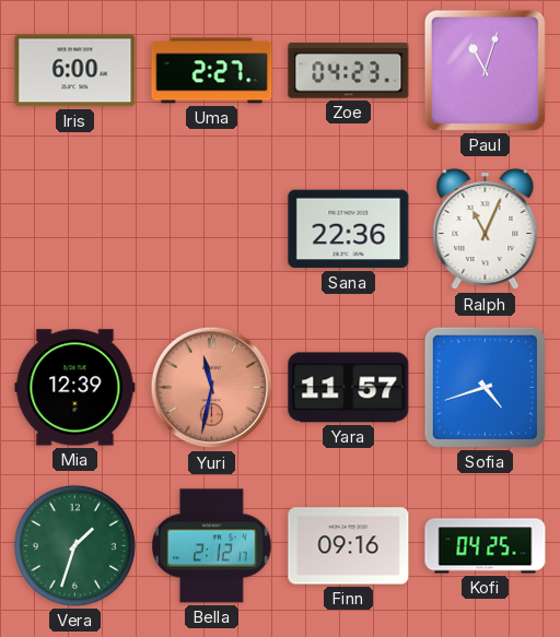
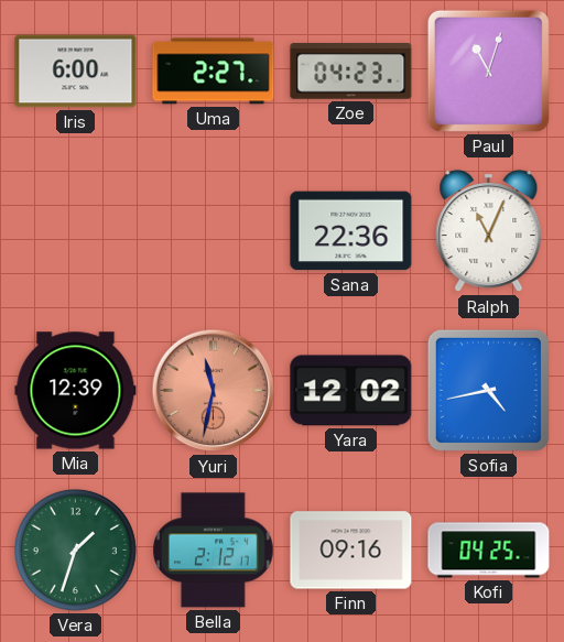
Yara: 11:57 -> 12:02 (351, 391)
Sofia: 4:42 -> 4:43 (488, 390)
